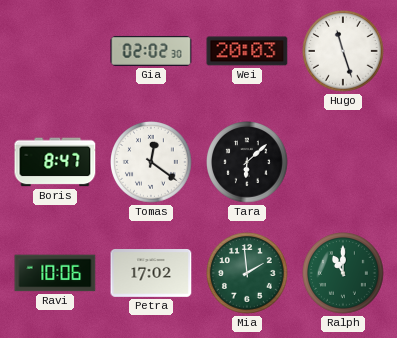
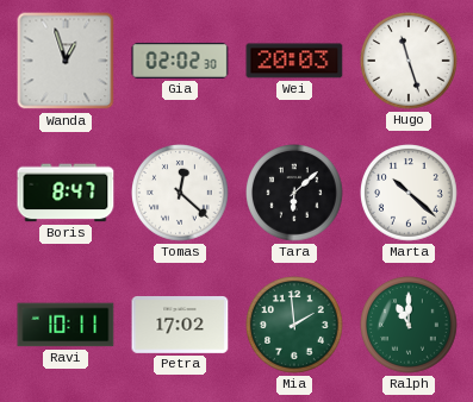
Wanda: none -> 12:57 (66, 61)
Tomas: 12:21 -> 12:22 (180, 193)
Marta: none -> 10:22 (409, 193)
Ravi: 10:06 -> 10:11 (66, 325)
